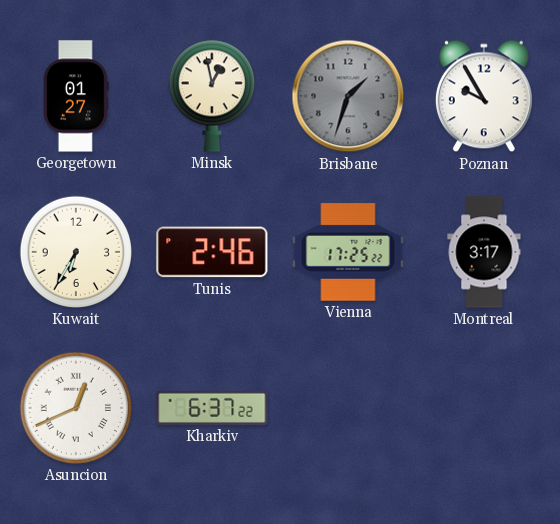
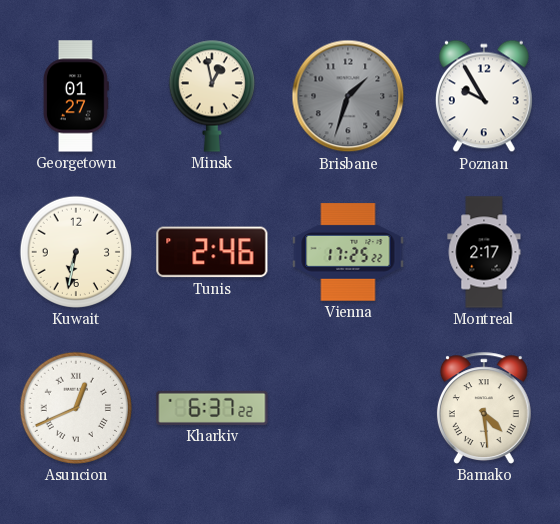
Kuwait: 6:35 -> 6:32 (76, 252)
Montreal: 3:17 -> 2:17 (484, 252)
Bamako: none -> 4:29 (484, 408)
